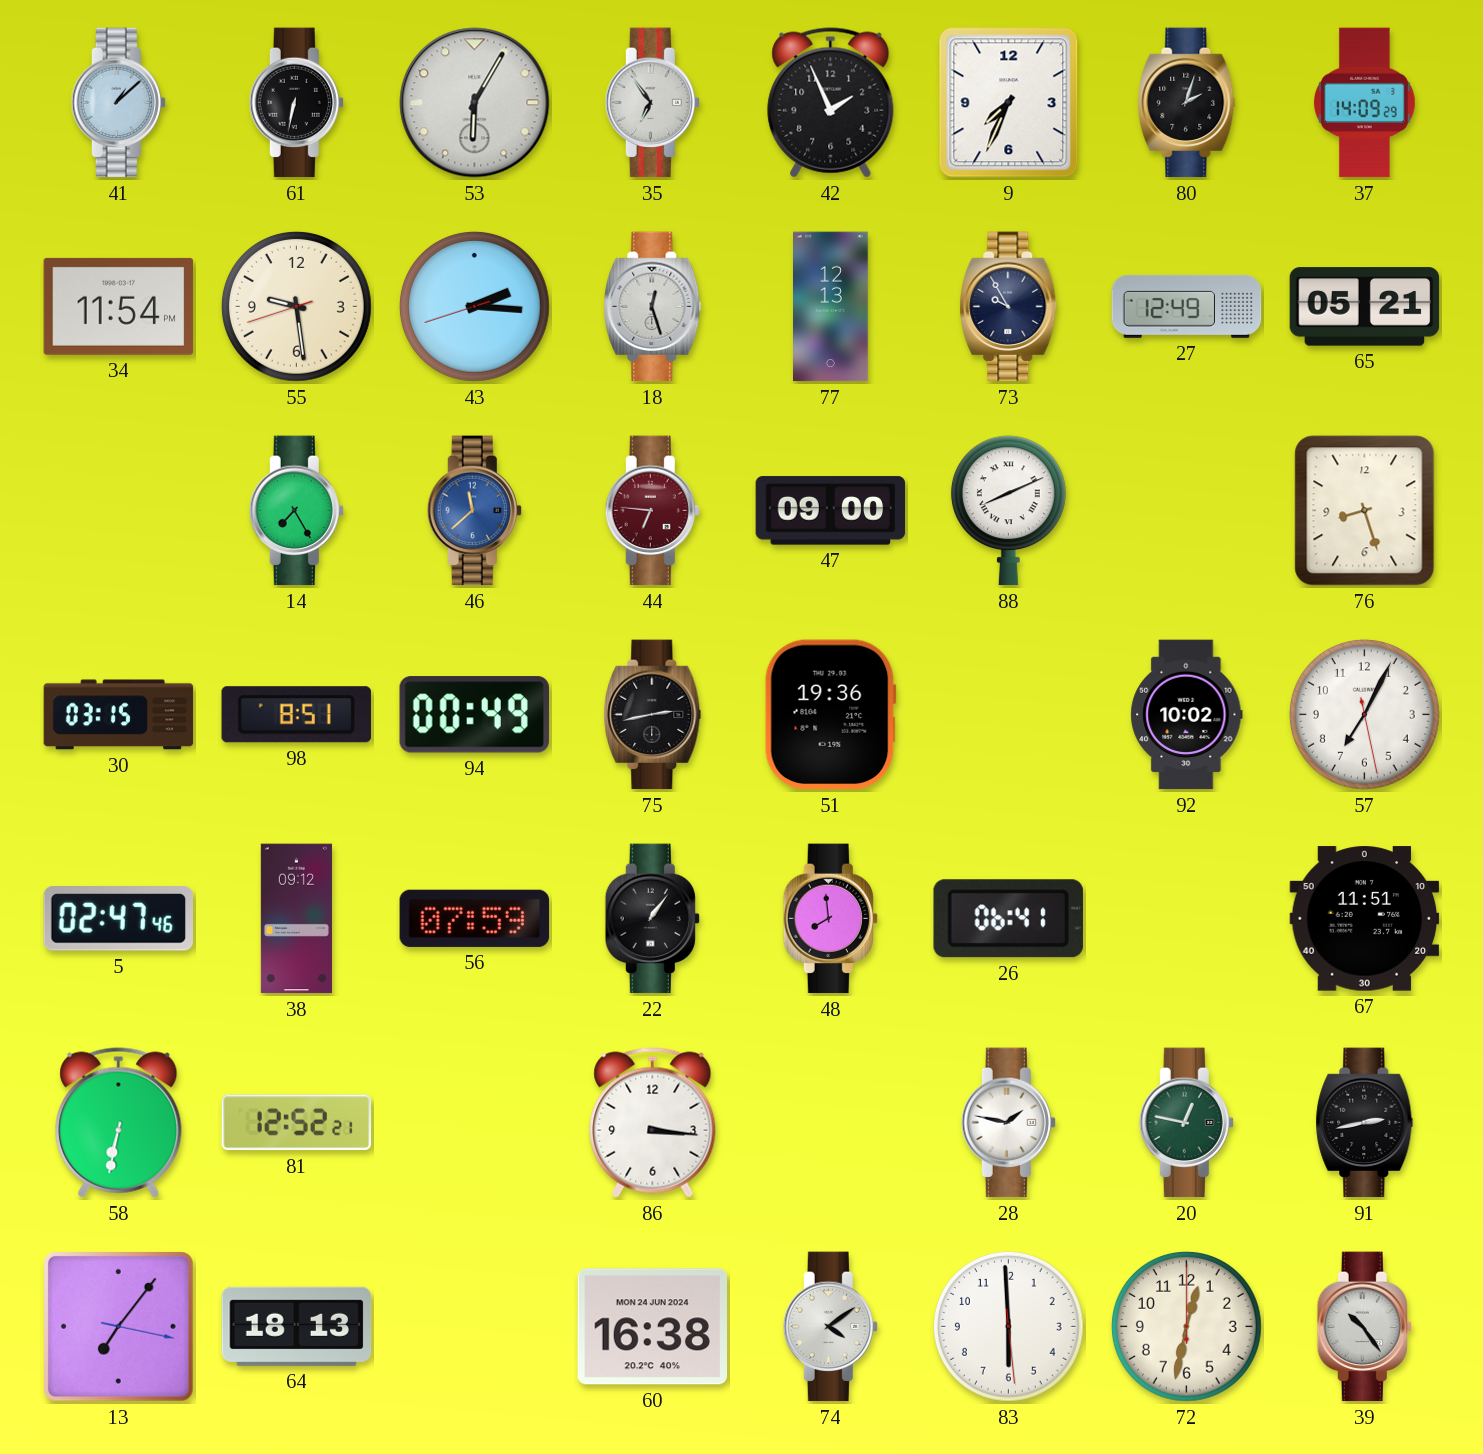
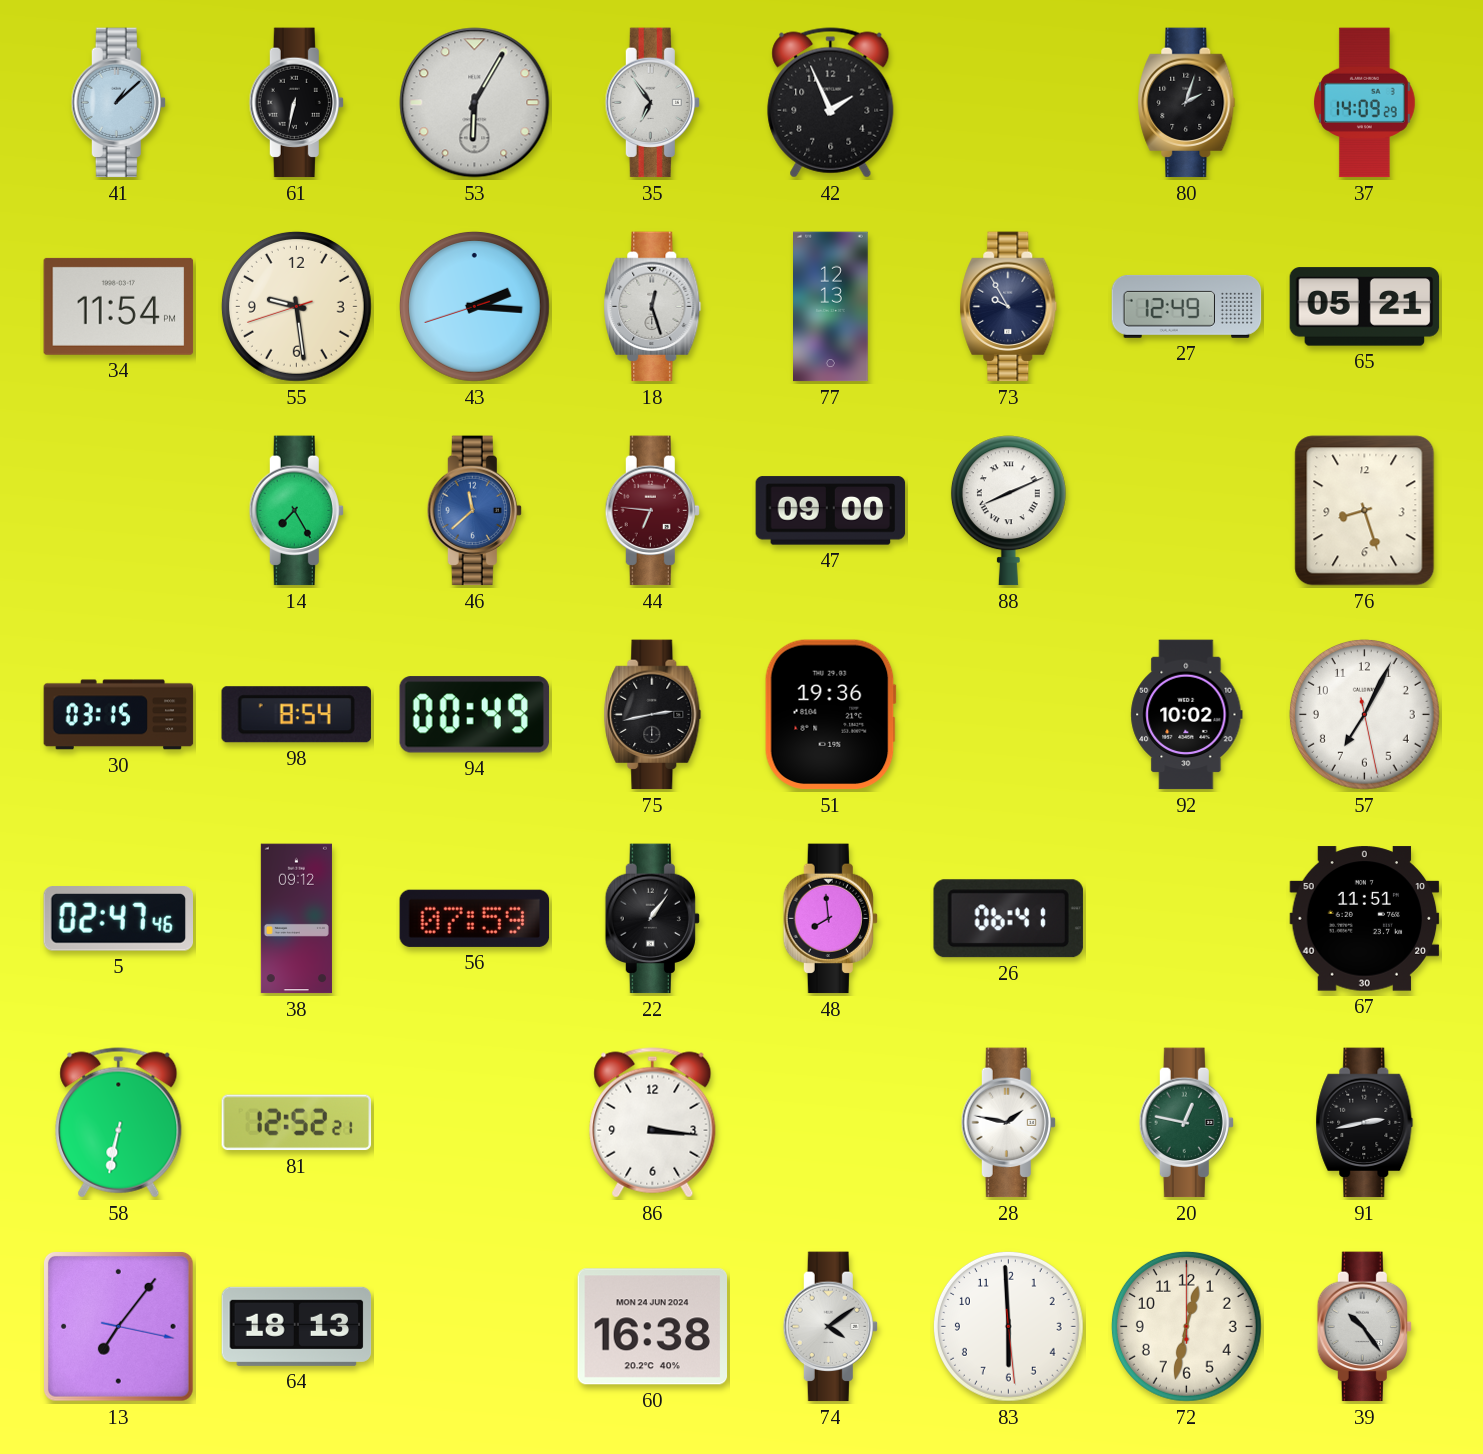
9: 7:34 -> none (1009, 103)
98: 8:51 -> 8:54 (296, 715)
